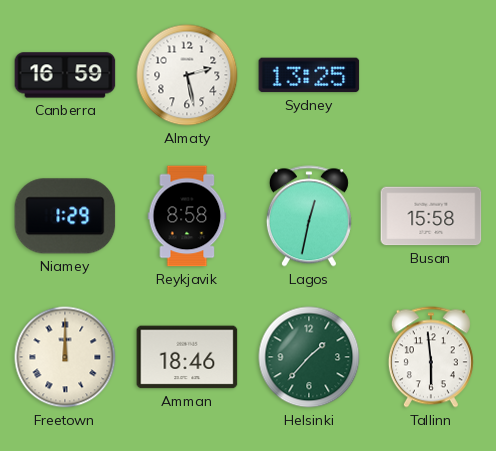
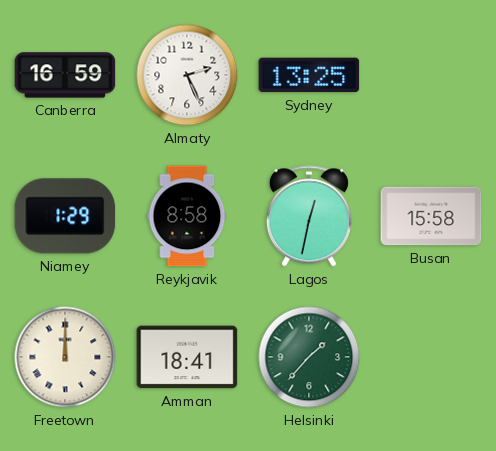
Almaty: 2:28 -> 2:26 (187, 75)
Amman: 18:46 -> 18:41 (187, 357)
Tallinn: 5:59 -> none (431, 357)
